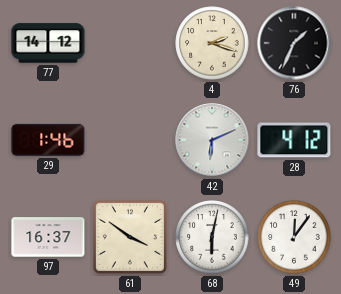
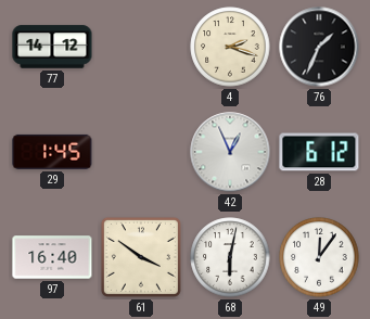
29: 1:46 -> 1:45 (52, 152)
42: 6:11 -> 12:56 (230, 152)
28: 4:12 -> 6:12 (319, 152)
97: 16:37 -> 16:40 (52, 257)
